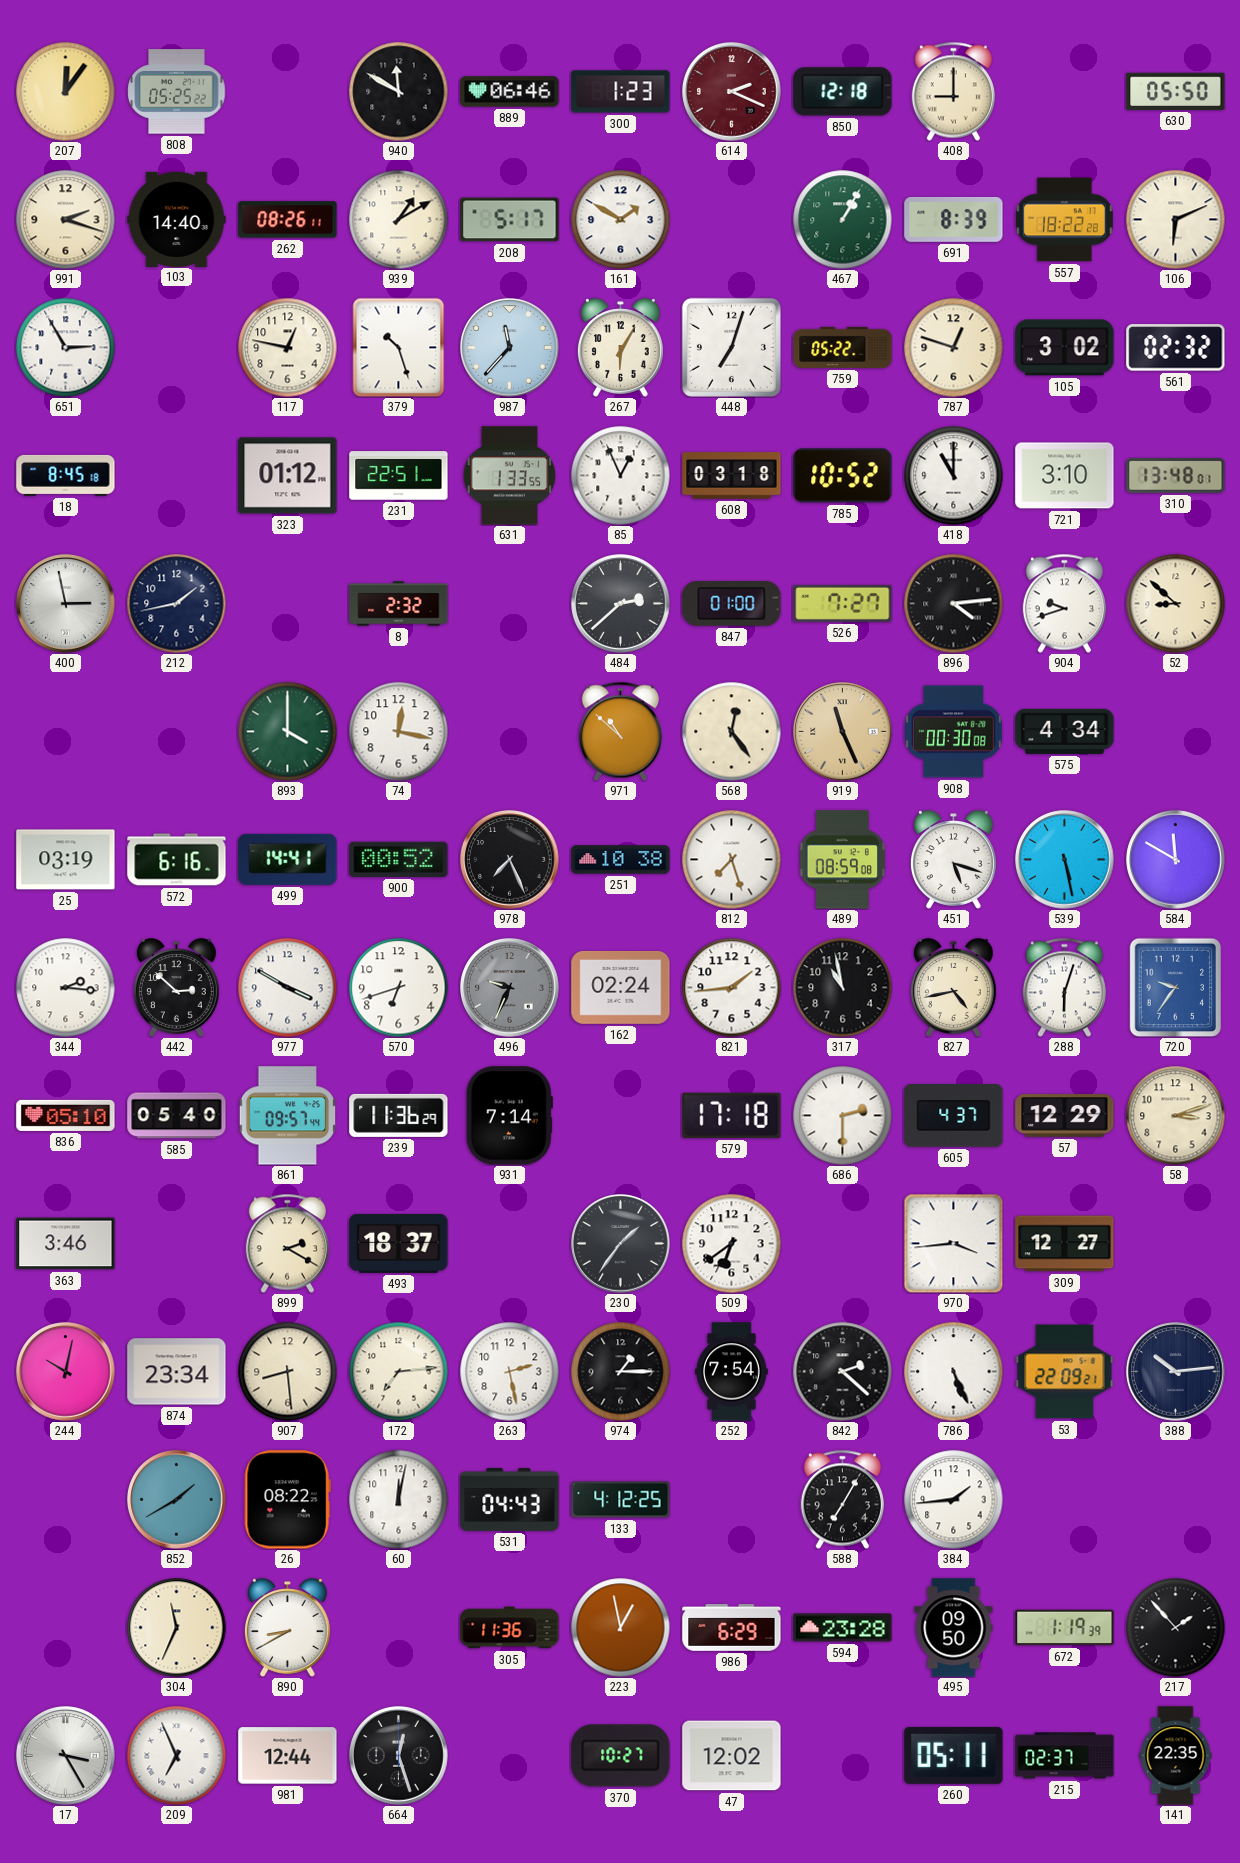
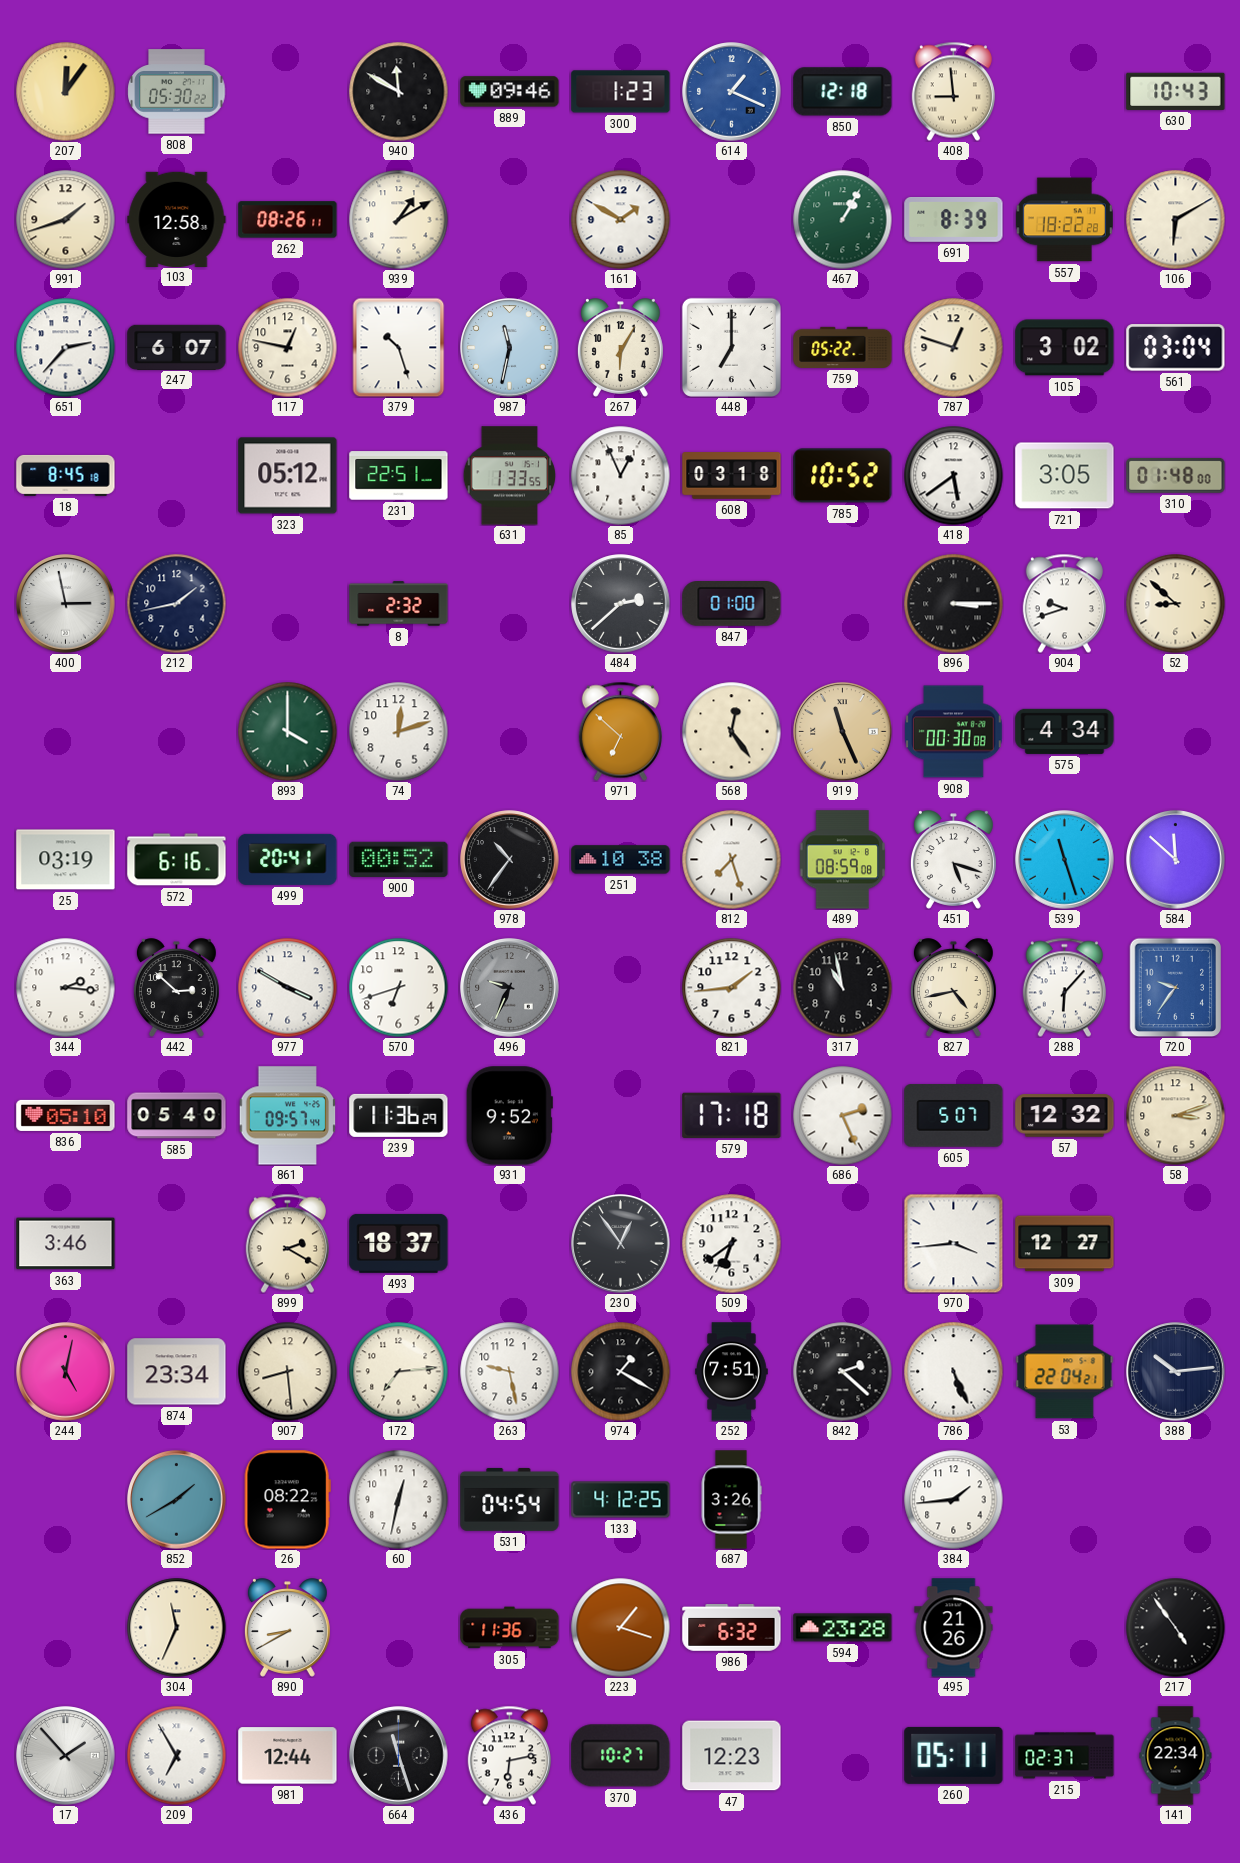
808: 05:25 -> 05:30 (177, 92)
889: 06:46 -> 09:46 (510, 92)
614: 2:19 -> 1:19 (732, 92)
614 dial: burgundy -> blue (732, 92)
408: 9:00 -> 8:59 (953, 91)
630: 05:50 -> 10:43 (1176, 91)
991: 2:18 -> 1:42 (66, 220)
103: 14:40 -> 12:58 (177, 219)
208: 5:17 -> none (510, 220)
106: 6:11 -> 6:10 (1176, 220)
651: 2:55 -> 2:37 (66, 348)
247: none -> 6:07 (177, 347)
987: 11:37 -> 11:32 (510, 348)
448: 7:03 -> 7:00 (731, 347)
561: 02:32 -> 03:04 (1176, 348)
323: 01:12 -> 05:12 (288, 476)
418: 11:00 -> 5:39 (954, 476)
721: 3:10 -> 3:05 (1065, 476)
310: 13:48 -> 01:48 (1176, 475)
526: 7:27 -> none (843, 603)
896: 4:14 -> 3:15 (954, 604)
74: 12:17 -> 12:12 (399, 732)
971: 10:52 -> 6:52 (620, 731)
499: 14:41 -> 20:41 (288, 859)
978: 7:26 -> 10:36 (510, 860)
539: 5:28 -> 11:27 (1065, 860)
584: 11:50 -> 11:52 (1176, 860)
162: 02:24 -> none (621, 987)
288: 6:03 -> 6:07 (1064, 987)
931: 7:14 -> 9:52 (509, 1116)
686: 2:30 -> 2:26 (843, 1116)
605: 4:37 -> 5:07 (954, 1116)
57: 12:29 -> 12:32 (1065, 1116)
230: 1:36 -> 12:54 (621, 1244)
244: 10:02 -> 5:02 (66, 1372)
263: 2:28 -> 9:28 (510, 1372)
974: 1:15 -> 1:20 (621, 1372)
252: 7:54 -> 7:51 (732, 1372)
53: 22:09 -> 22:04 (1065, 1372)
60: 12:02 -> 12:32 (399, 1500)
531: 04:43 -> 04:54 (510, 1499)
687: none -> 3:26 (731, 1500)
588: 7:05 -> none (842, 1499)
223: 12:58 -> 1:18 (621, 1628)
986: 6:29 -> 6:32 (732, 1628)
495: 09:50 -> 21:26 (954, 1628)
672: 1:19 -> none (1065, 1628)
217: 1:53 -> 4:54 (1176, 1628)
17: 3:25 -> 1:53 (66, 1756)
209: 6:56 -> 6:55 (177, 1756)
664: 12:27 -> 11:27 (399, 1756)
436: none -> 6:13 (509, 1755)
47: 12:02 -> 12:23 (732, 1756)
141: 22:35 -> 22:34 (1176, 1756)
